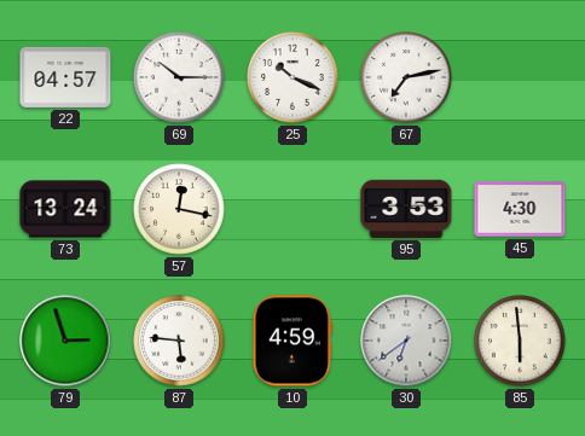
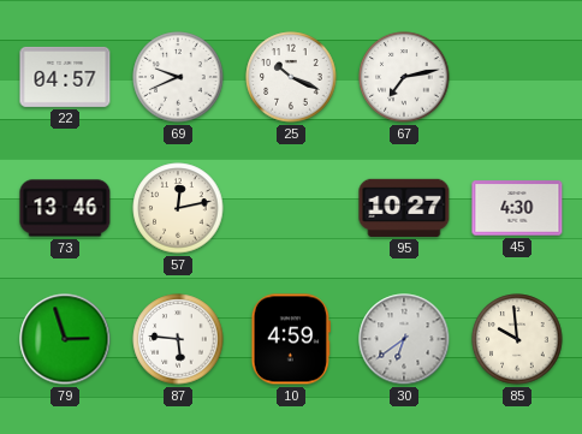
69: 10:15 -> 9:41 (178, 77)
73: 13:24 -> 13:46 (65, 208)
57: 12:17 -> 12:13 (178, 208)
95: 3:53 -> 10:27 (404, 208)
85: 5:59 -> 9:59 (517, 339)
